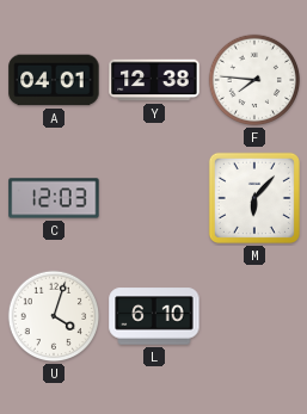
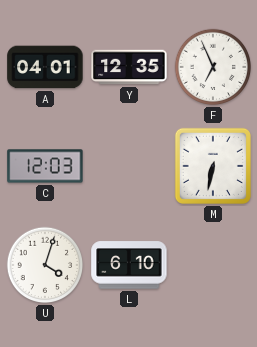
Y: 12:38 -> 12:35 (129, 67)
F: 7:46 -> 6:56 (213, 67)
M: 6:07 -> 6:32 (213, 166)
